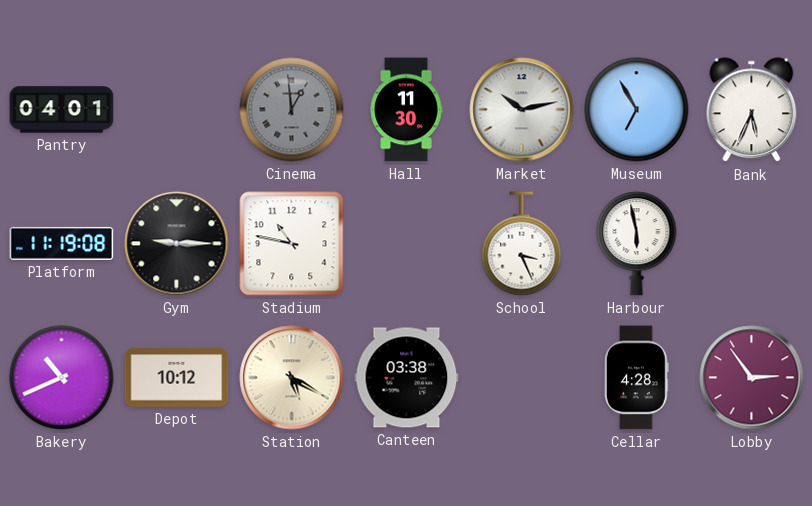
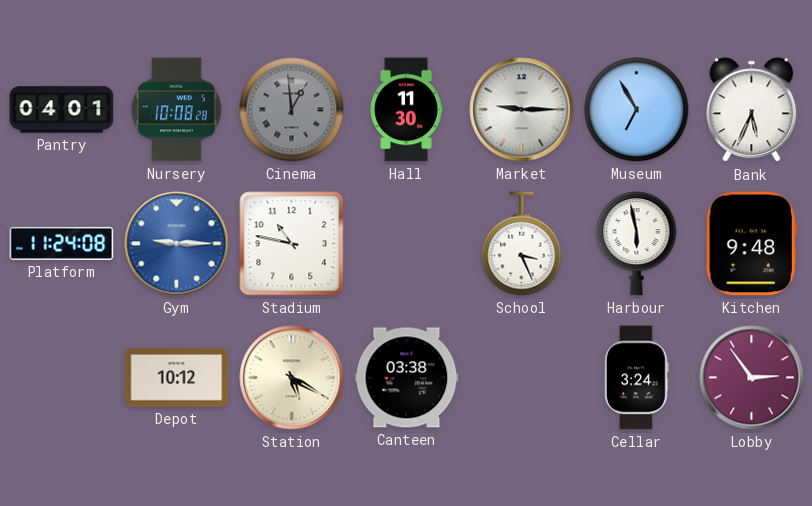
Nursery: none -> 10:08 (177, 110)
Market: 10:13 -> 9:15 (522, 110)
Platform: 11:19 -> 11:24 (62, 243)
Gym dial: black -> blue (177, 244)
Kitchen: none -> 9:48 (751, 244)
Bakery: 10:41 -> none (62, 378)
Cellar: 4:28 -> 3:24 (637, 378)
